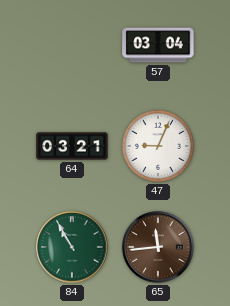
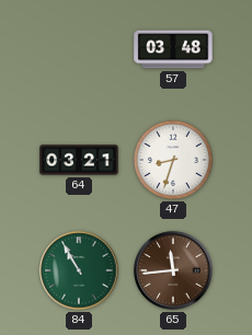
57: 03:04 -> 03:48 (173, 49)
47: 9:04 -> 8:33 (173, 160)
